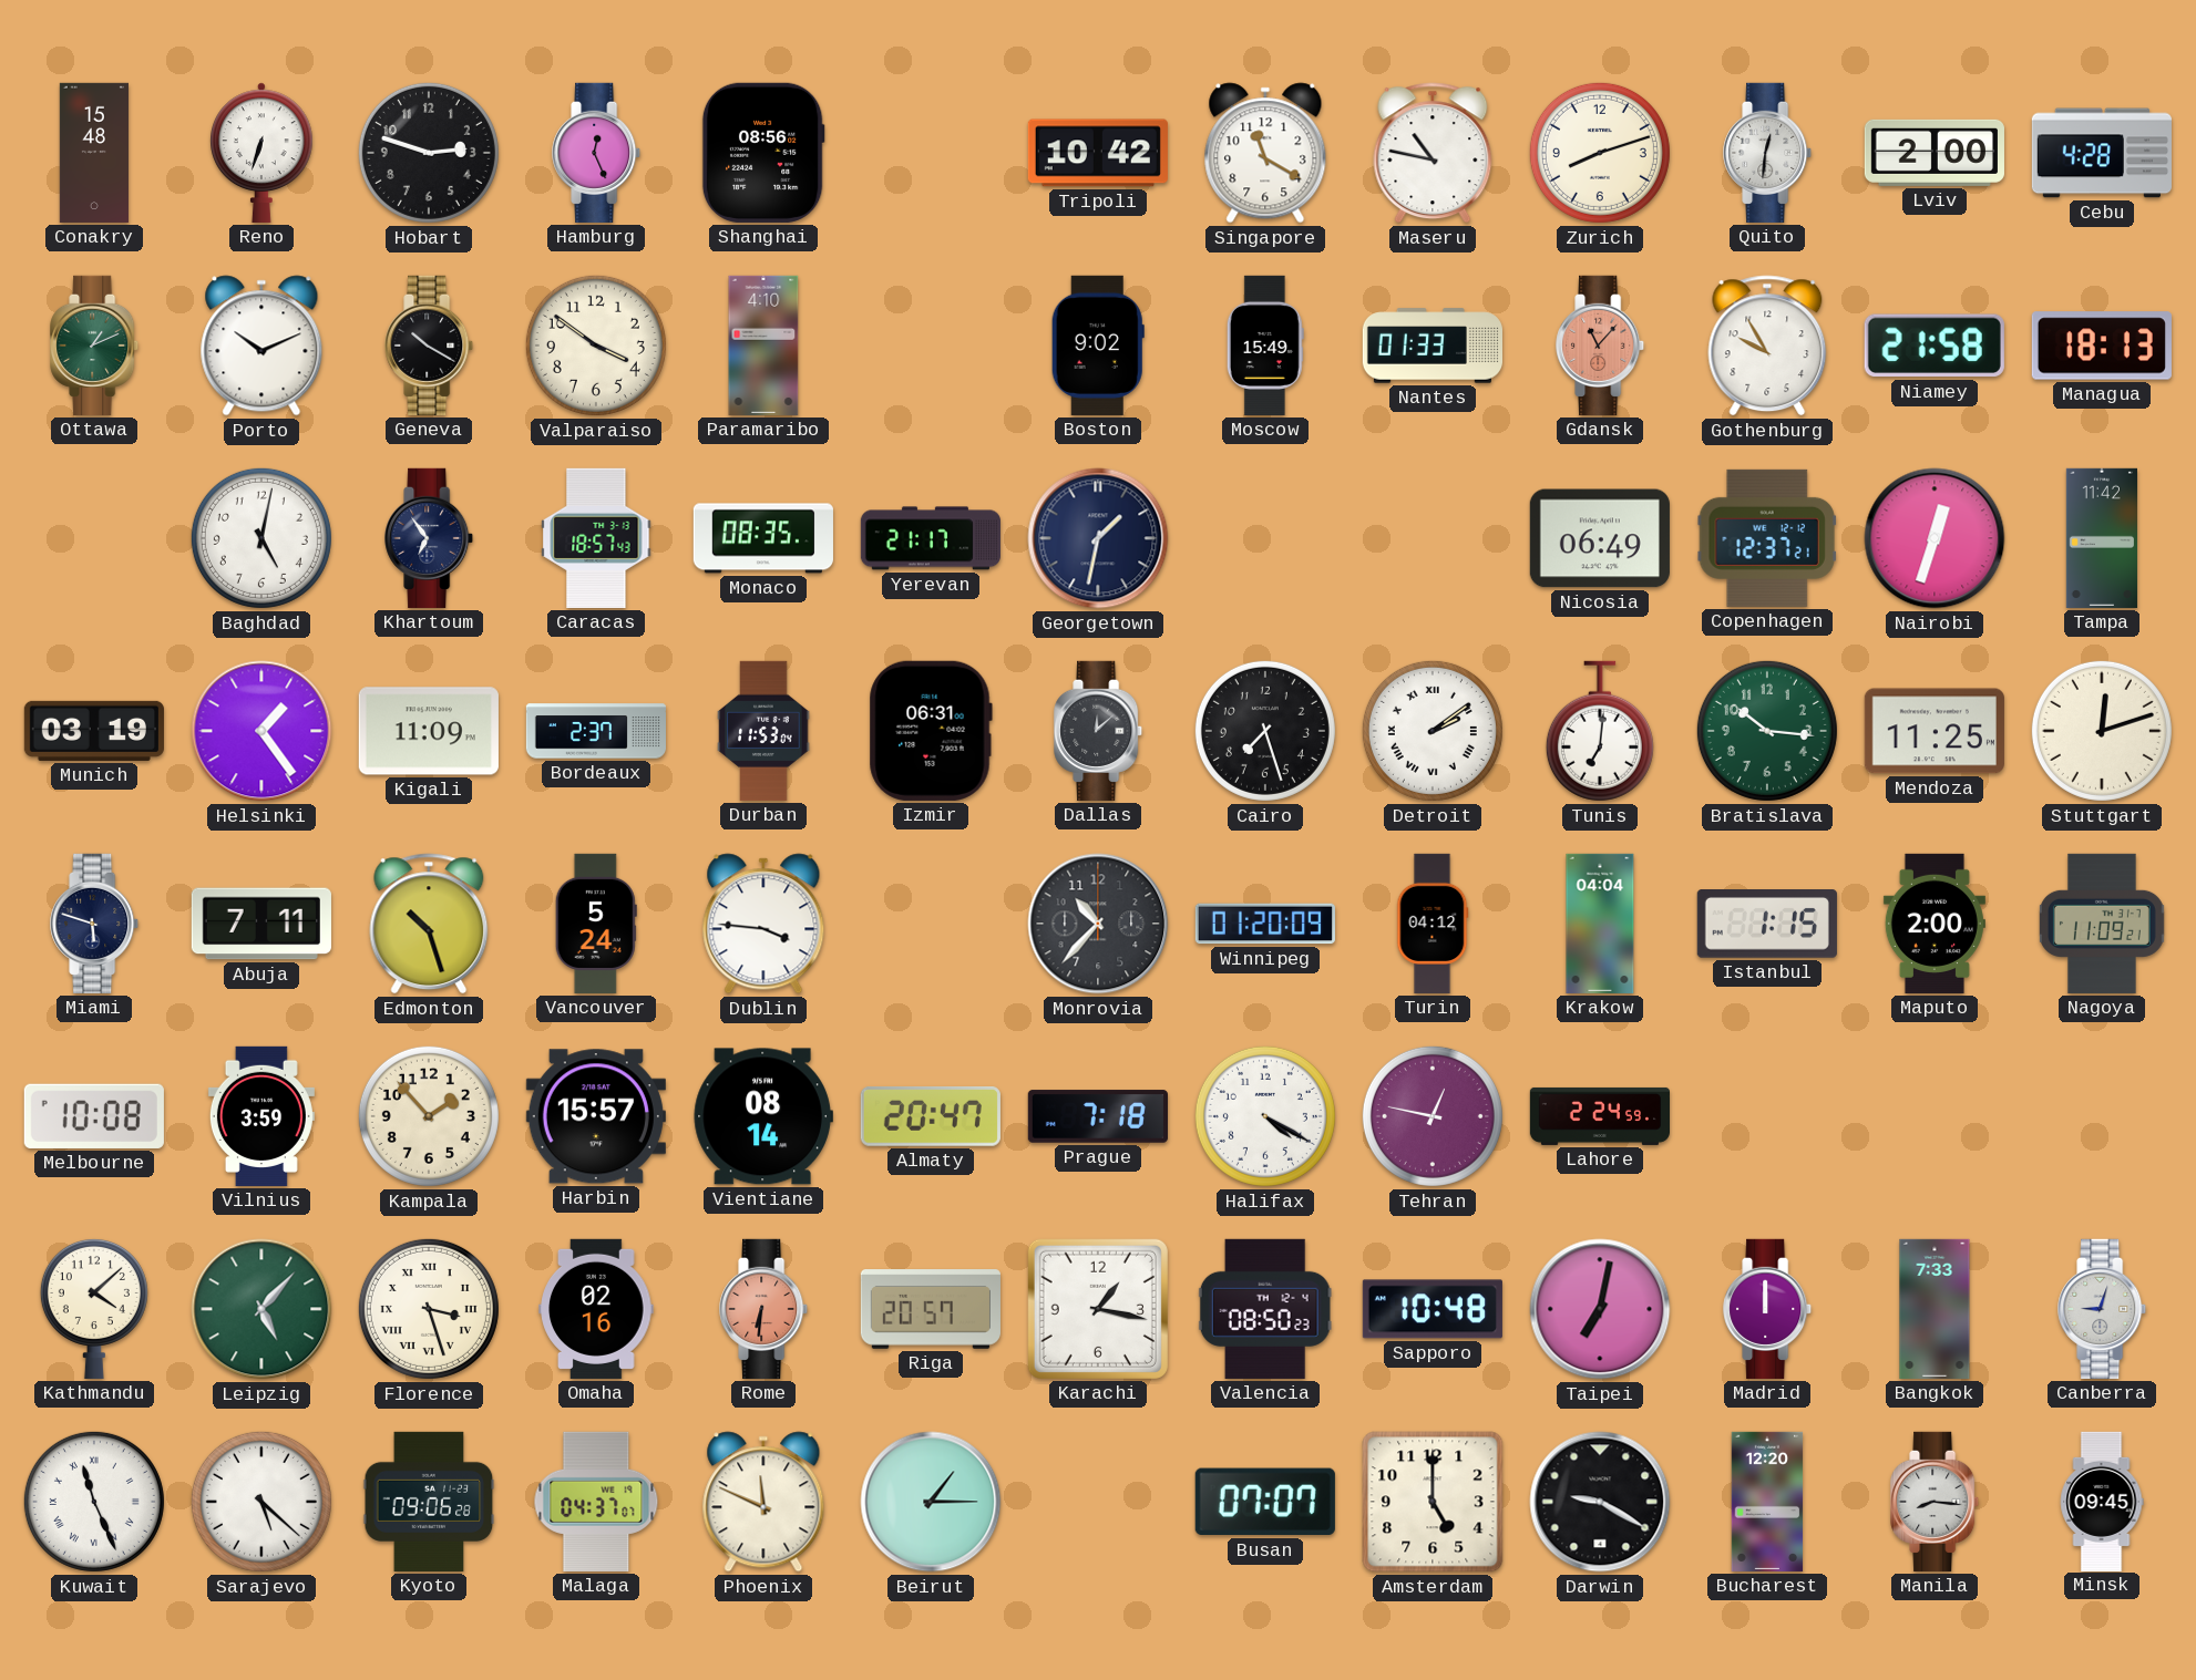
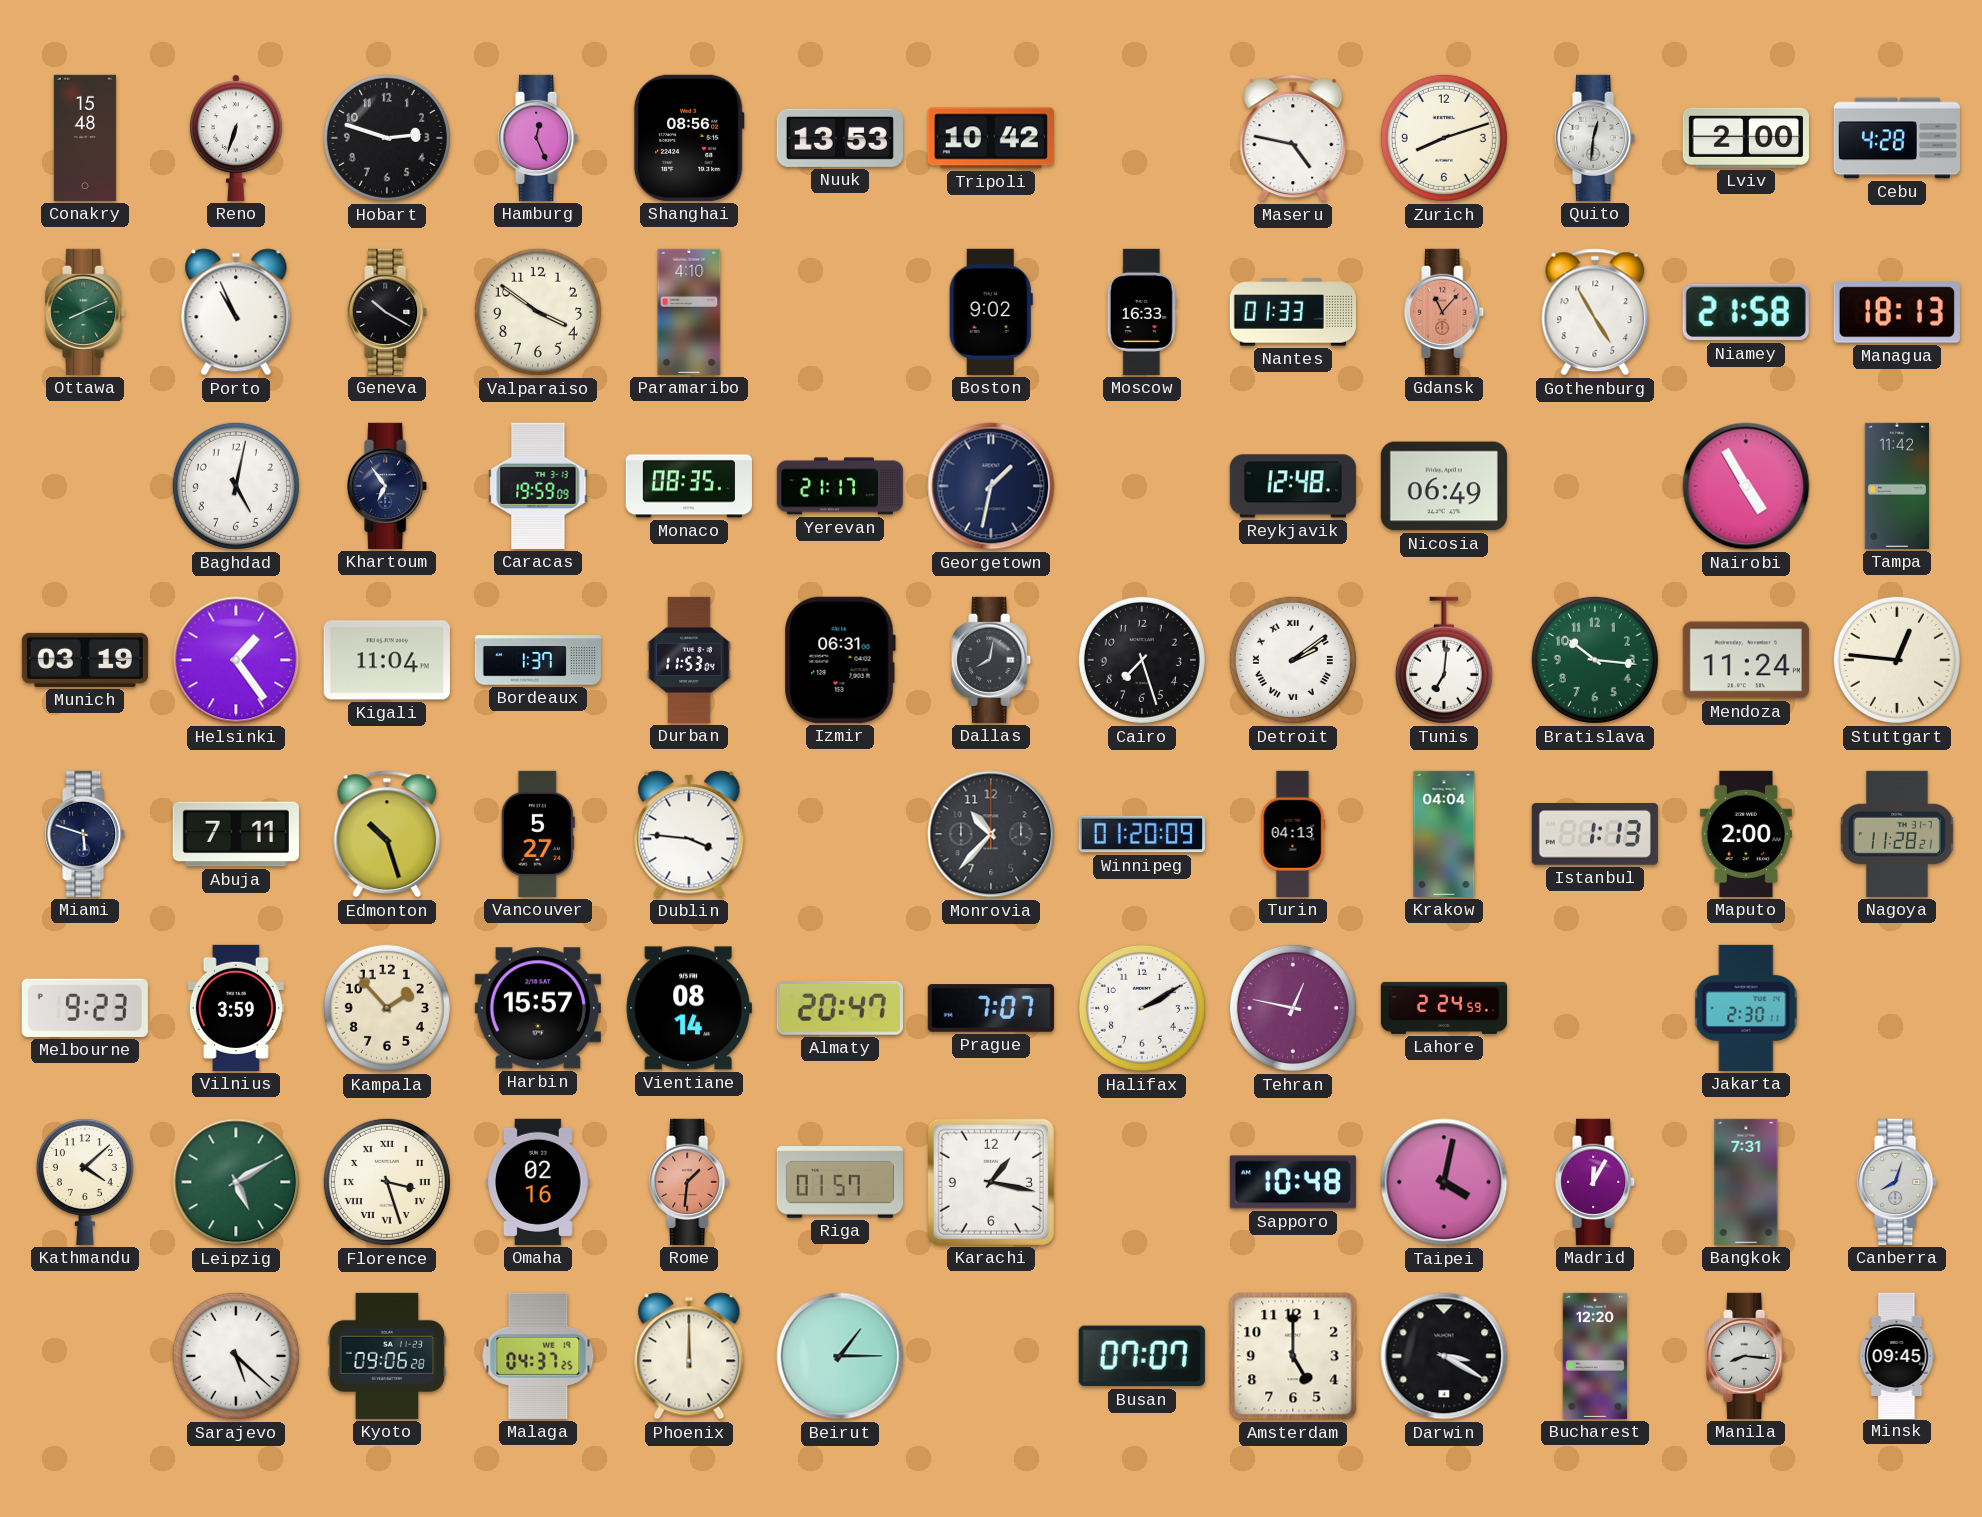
Nuuk: none -> 13:53 (840, 138)
Singapore: 11:20 -> none (1265, 153)
Maseru: 10:47 -> 4:47 (1293, 138)
Ottawa: 1:11 -> 8:11 (86, 312)
Porto: 10:11 -> 10:56 (236, 312)
Moscow: 15:49 -> 16:33 (1142, 312)
Gothenburg: 9:55 -> 4:55 (1595, 312)
Caracas: 18:57 -> 19:59 (538, 486)
Reykjavik: none -> 12:48 (1293, 486)
Copenhagen: 12:37 -> none (1767, 538)
Nairobi: 12:33 -> 4:55 (1746, 486)
Kigali: 11:09 -> 11:04 (387, 660)
Bordeaux: 2:37 -> 1:37 (537, 660)
Dallas: 12:08 -> 8:02 (992, 660)
Mendoza: 11:25 -> 11:24 (1746, 660)
Stuttgart: 12:12 -> 12:46 (1897, 660)
Vancouver: 5:24 -> 5:27 (538, 834)
Turin: 04:12 -> 04:13 (1293, 834)
Istanbul: 1:15 -> 1:13 (1595, 835)
Nagoya: 11:09 -> 11:28 (1897, 834)
Melbourne: 10:08 -> 9:23 (85, 1008)
Prague: 7:18 -> 7:07 (991, 1008)
Halifax: 4:20 -> 2:10 (1142, 1008)
Jakarta: none -> 2:30 (1746, 1008)
Leipzig: 5:07 -> 5:10 (236, 1182)
Rome: 6:31 -> 1:31 (690, 1182)
Riga: 20:57 -> 01:57 (840, 1182)
Valencia: 08:50 -> none (1265, 1309)
Taipei: 7:02 -> 4:02 (1444, 1182)
Madrid: 12:00 -> 12:05 (1596, 1182)
Bangkok: 7:33 -> 7:31 (1746, 1182)
Canberra: 9:03 -> 8:03 (1898, 1182)
Kuwait: 11:26 -> none (94, 1502)
Malaga: 04:37:07 -> 04:37:25 (538, 1356)
Phoenix: 11:49 -> 12:00 (689, 1356)
Darwin: 9:20 -> 3:20 (1444, 1356)
